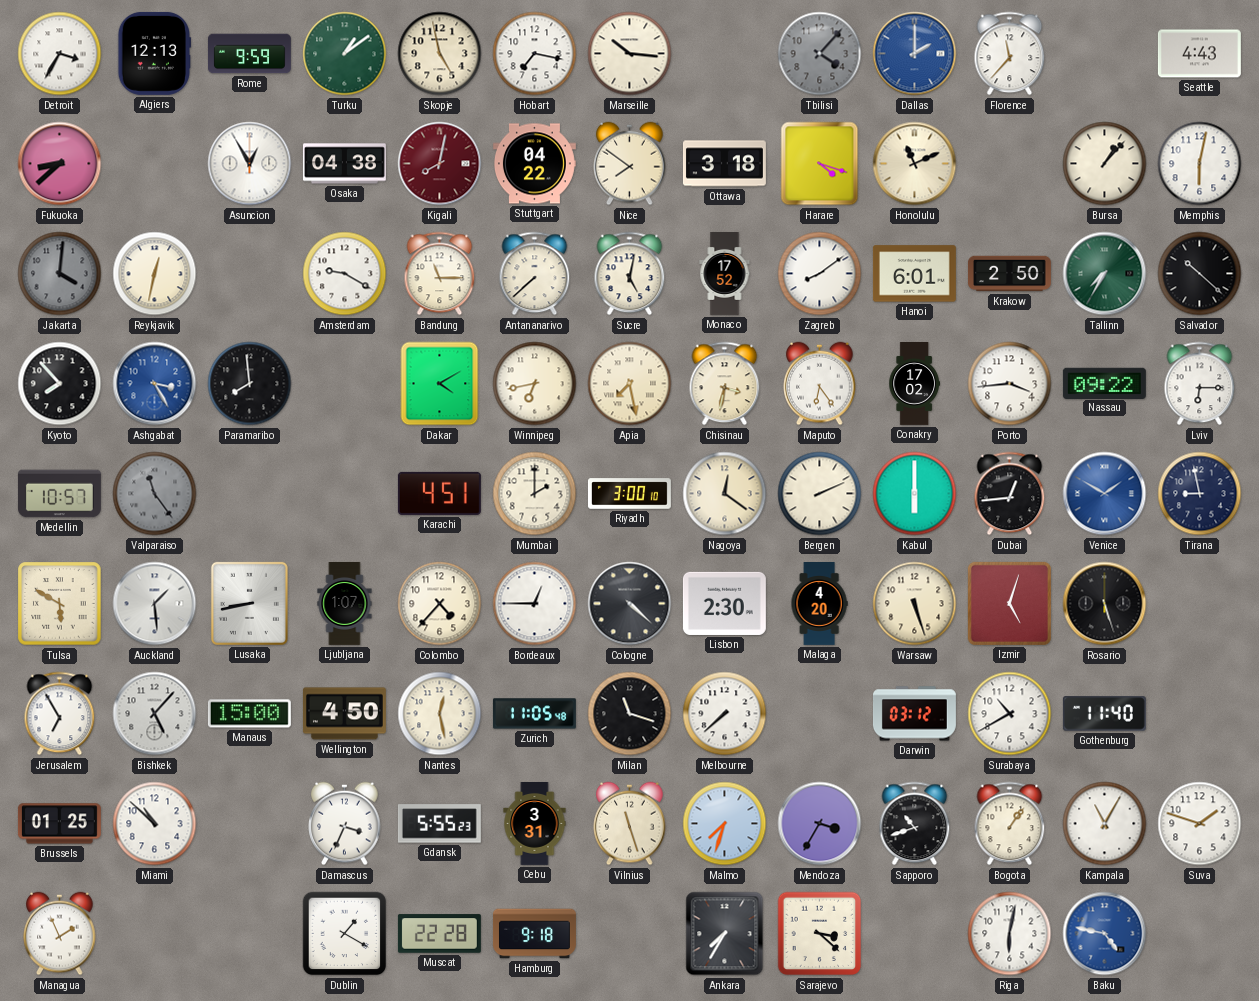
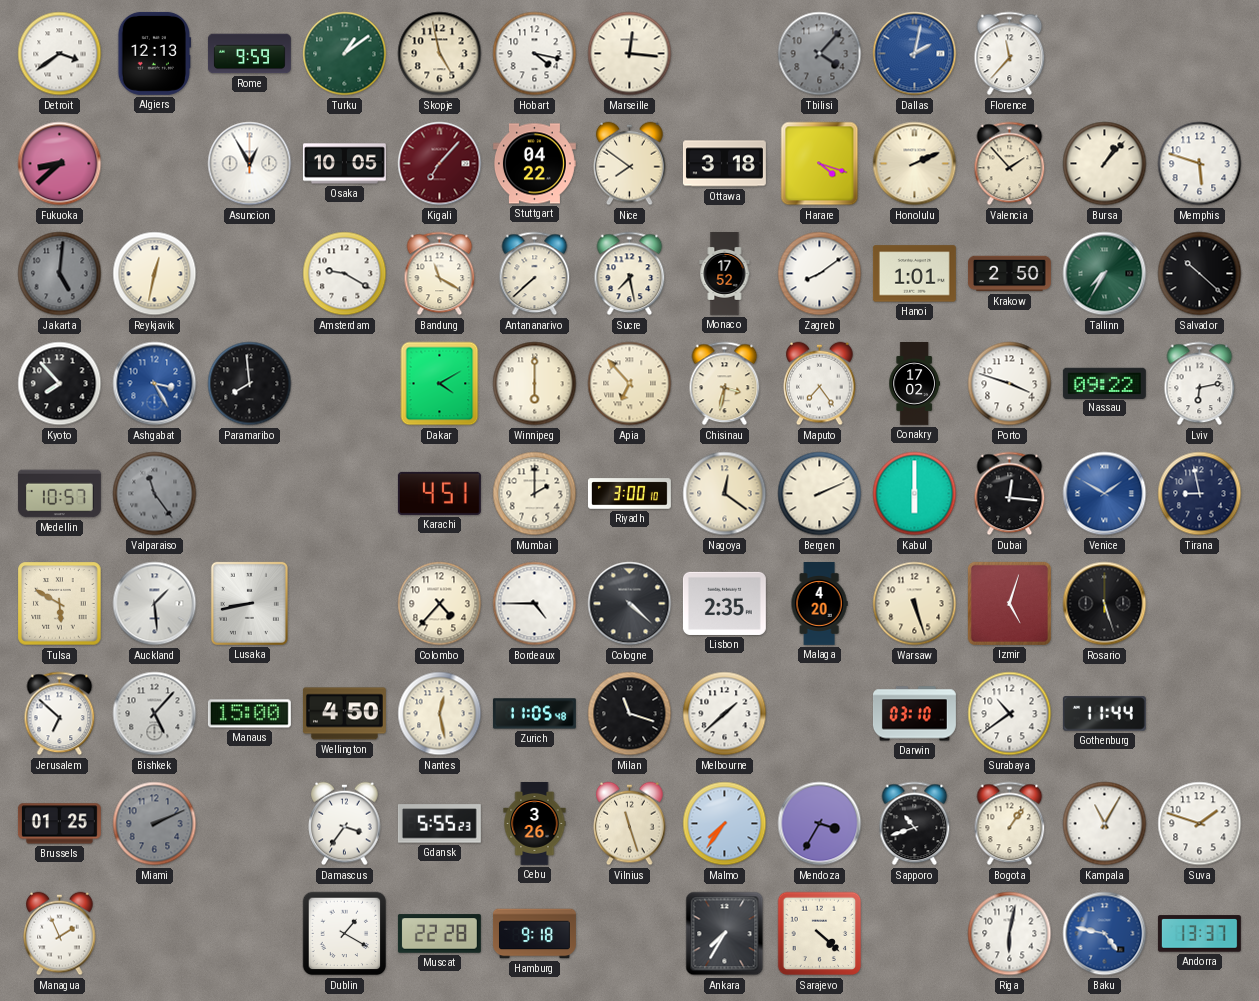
Detroit: 3:35 -> 3:39 (60, 54)
Hobart: 7:17 -> 4:17 (535, 54)
Marseille: 10:16 -> 12:16 (630, 54)
Dallas: 2:00 -> 2:02 (915, 54)
Seattle: 4:43 -> none (1199, 54)
Osaka: 04:38 -> 10:05 (344, 164)
Kigali: 8:02 -> 7:07 (440, 164)
Honolulu: 11:11 -> 2:11 (915, 164)
Valencia: none -> 1:53 (1010, 164)
Memphis: 6:02 -> 5:48 (1200, 164)
Jakarta: 4:01 -> 5:01 (60, 274)
Bandung: 11:15 -> 11:20 (440, 274)
Sucre: 5:02 -> 7:28 (630, 274)
Hanoi: 6:01 -> 1:01 (914, 274)
Winnipeg: 6:43 -> 6:00 (535, 384)
Apia: 7:28 -> 6:53 (630, 384)
Maputo: 6:24 -> 7:24 (820, 384)
Porto: 3:44 -> 3:48 (1010, 384)
Lviv: 6:15 -> 6:13 (1200, 384)
Dubai: 12:44 -> 12:16 (1010, 494)
Ljubljana: 1:07 -> none (345, 603)
Bordeaux: 12:45 -> 4:45 (535, 604)
Lisbon: 2:30 -> 2:35 (724, 603)
Jerusalem: 6:55 -> 6:52 (60, 714)
Melbourne: 7:38 -> 1:38 (725, 714)
Darwin: 03:12 -> 03:10 (914, 714)
Surabaya: 10:40 -> 10:39 (1010, 714)
Gothenburg: 11:40 -> 11:44 (1104, 714)
Miami: 10:52 -> 2:11 (155, 824)
Miami dial: white -> grey (155, 824)
Damascus: 3:34 -> 3:36 (345, 824)
Cebu: 3:31 -> 3:26 (535, 824)
Malmo: 7:33 -> 7:36 (725, 824)
Sarajevo: 3:22 -> 4:22 (820, 934)
Andorra: none -> 13:37 (1199, 934)
